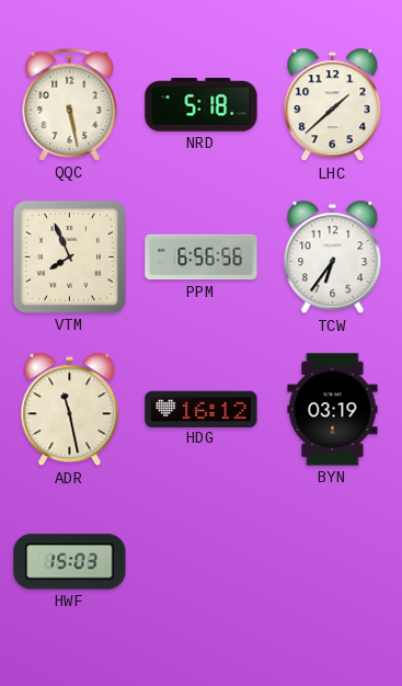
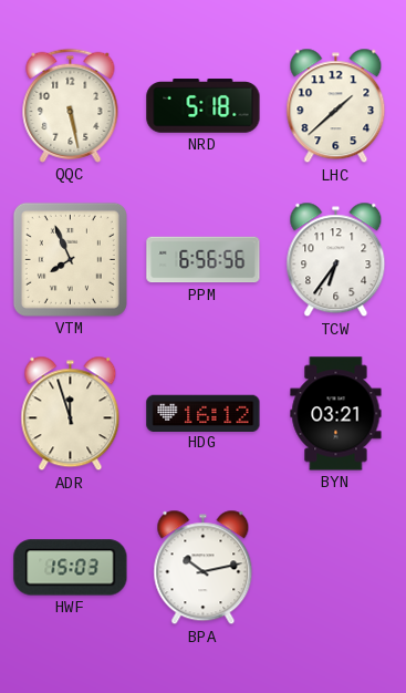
ADR: 11:28 -> 11:57 (71, 414)
BYN: 03:19 -> 03:21 (336, 414)
BPA: none -> 10:13 (204, 568)
